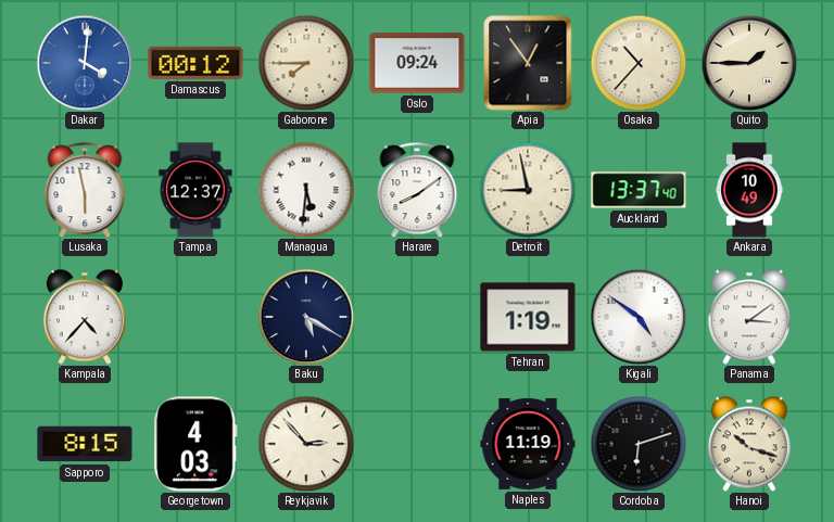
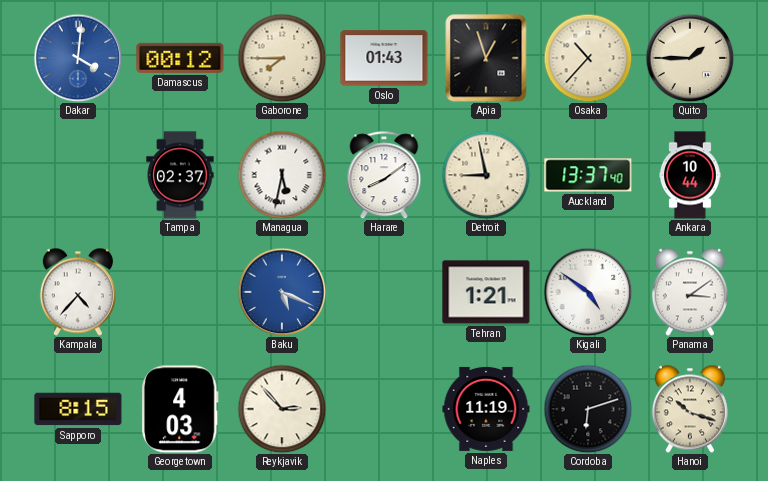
Oslo: 09:24 -> 01:43 (384, 58)
Apia: 12:54 -> 12:57 (486, 58)
Lusaka: 5:58 -> none (85, 190)
Tampa: 12:37 -> 02:37 (180, 175)
Managua: 5:31 -> 5:32 (282, 175)
Ankara: 10:49 -> 10:44 (690, 175)
Baku: 5:20 -> 5:19 (282, 292)
Baku dial: navy -> blue (282, 292)
Tehran: 1:19 -> 1:21 (486, 292)
